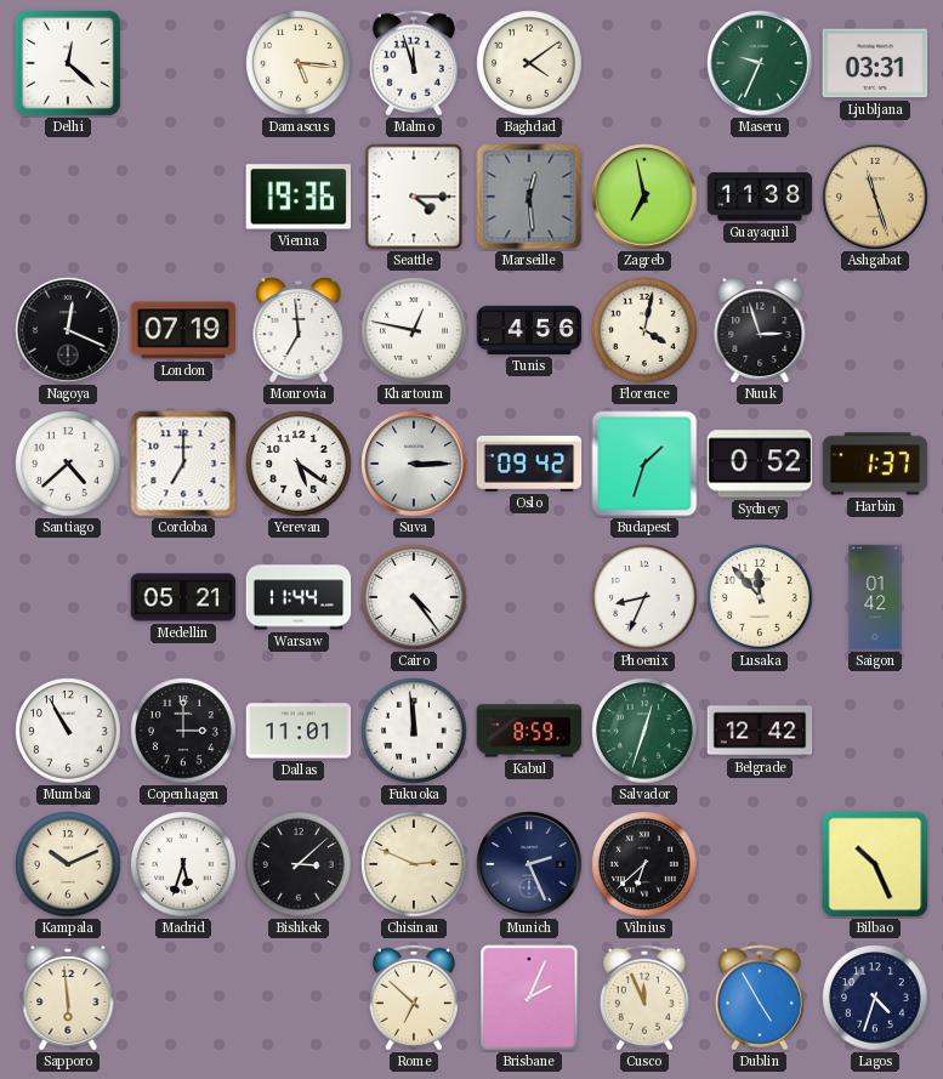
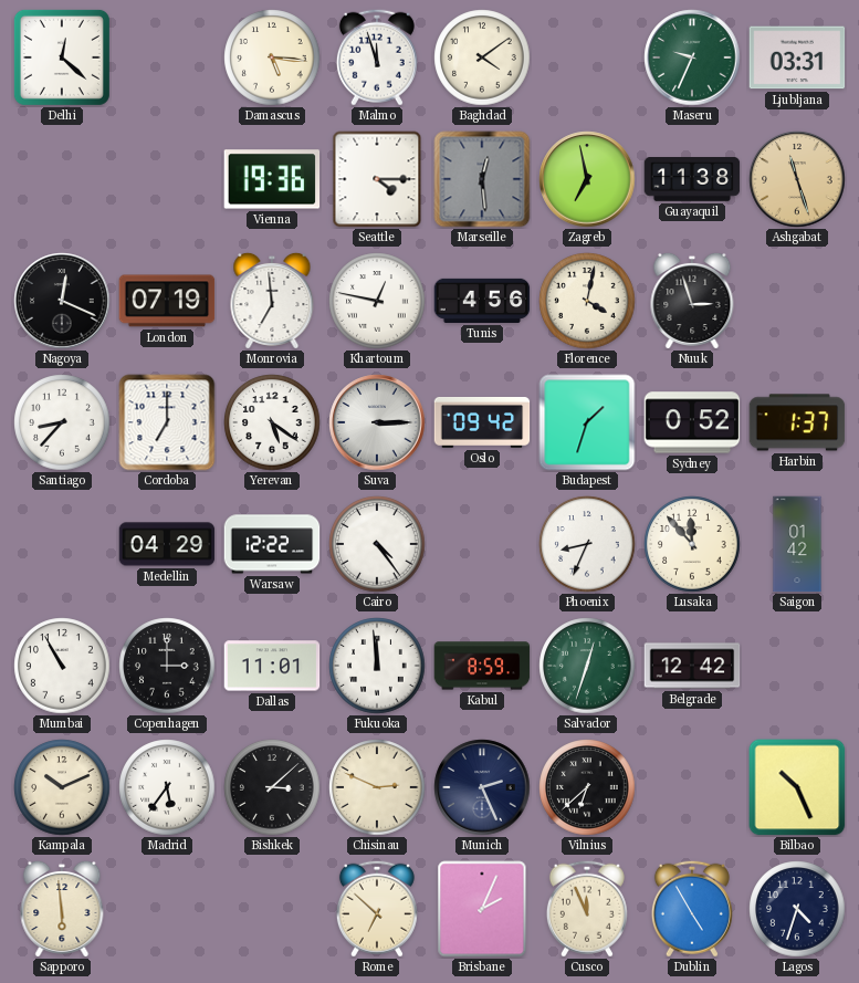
Santiago: 4:38 -> 8:37 (62, 422)
Medellin: 05:21 -> 04:29 (167, 544)
Warsaw: 11:44 -> 12:22 (272, 544)
Madrid: 5:33 -> 5:36 (167, 787)
